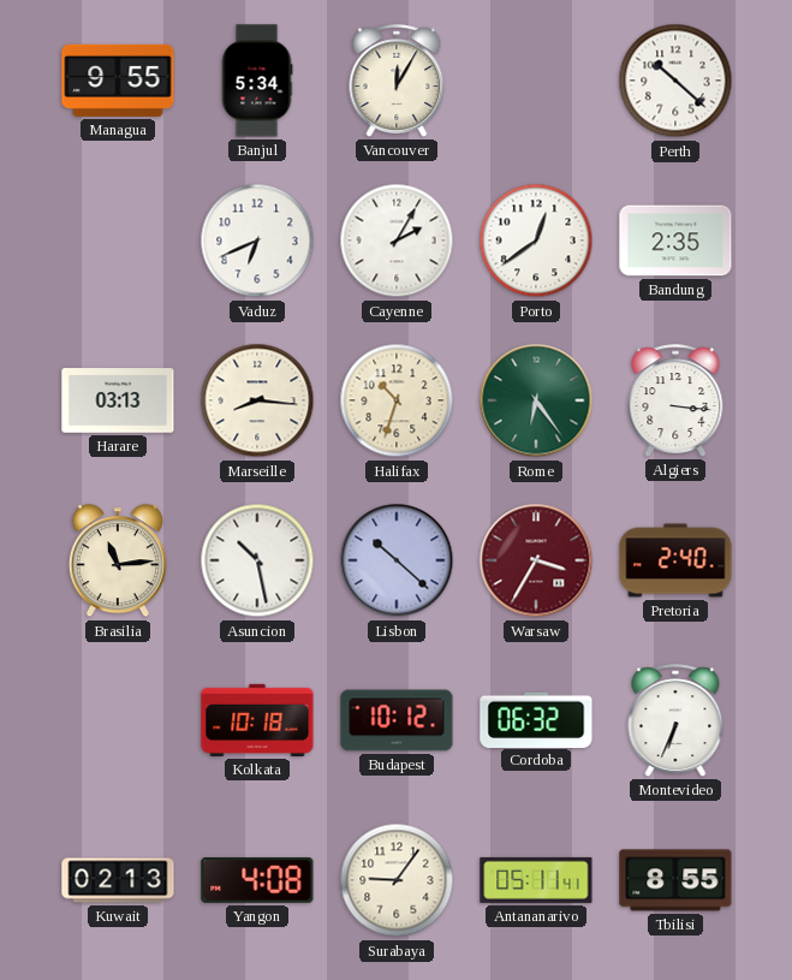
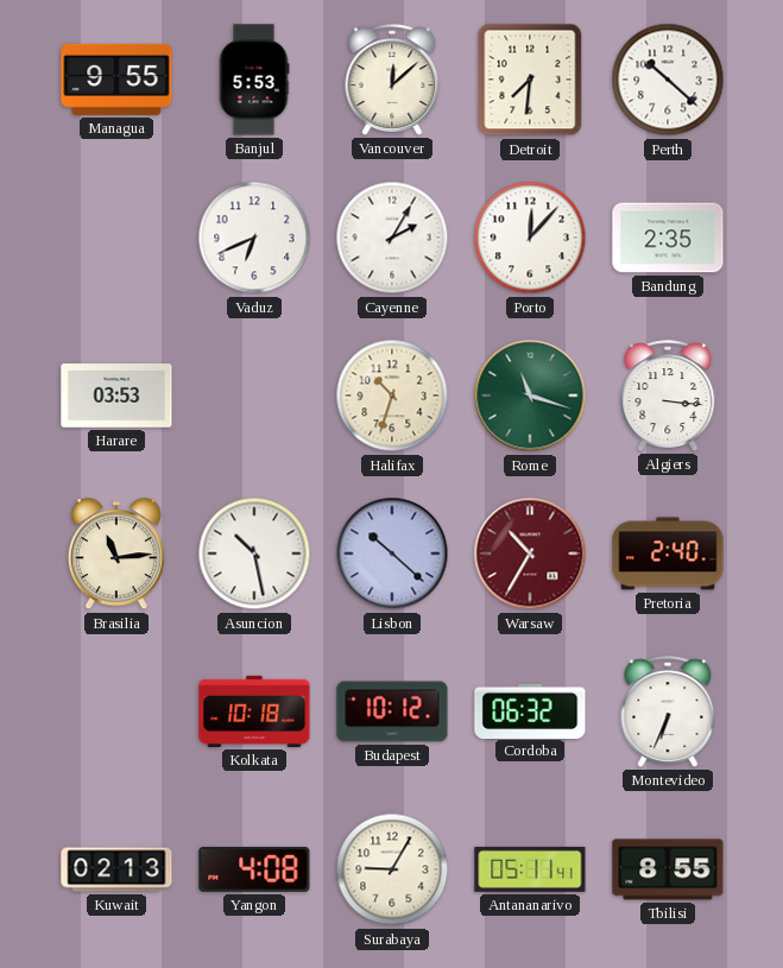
Banjul: 5:34 -> 5:53 (254, 80)
Vancouver: 12:05 -> 12:08 (392, 80)
Detroit: none -> 7:31 (530, 80)
Porto: 12:39 -> 12:07 (530, 238)
Harare: 03:13 -> 03:53 (116, 396)
Marseille: 8:16 -> none (257, 400)
Rome: 6:24 -> 11:18 (530, 396)
Warsaw: 3:35 -> 10:35 (530, 553)
Surabaya: 9:06 -> 9:05 (392, 869)
